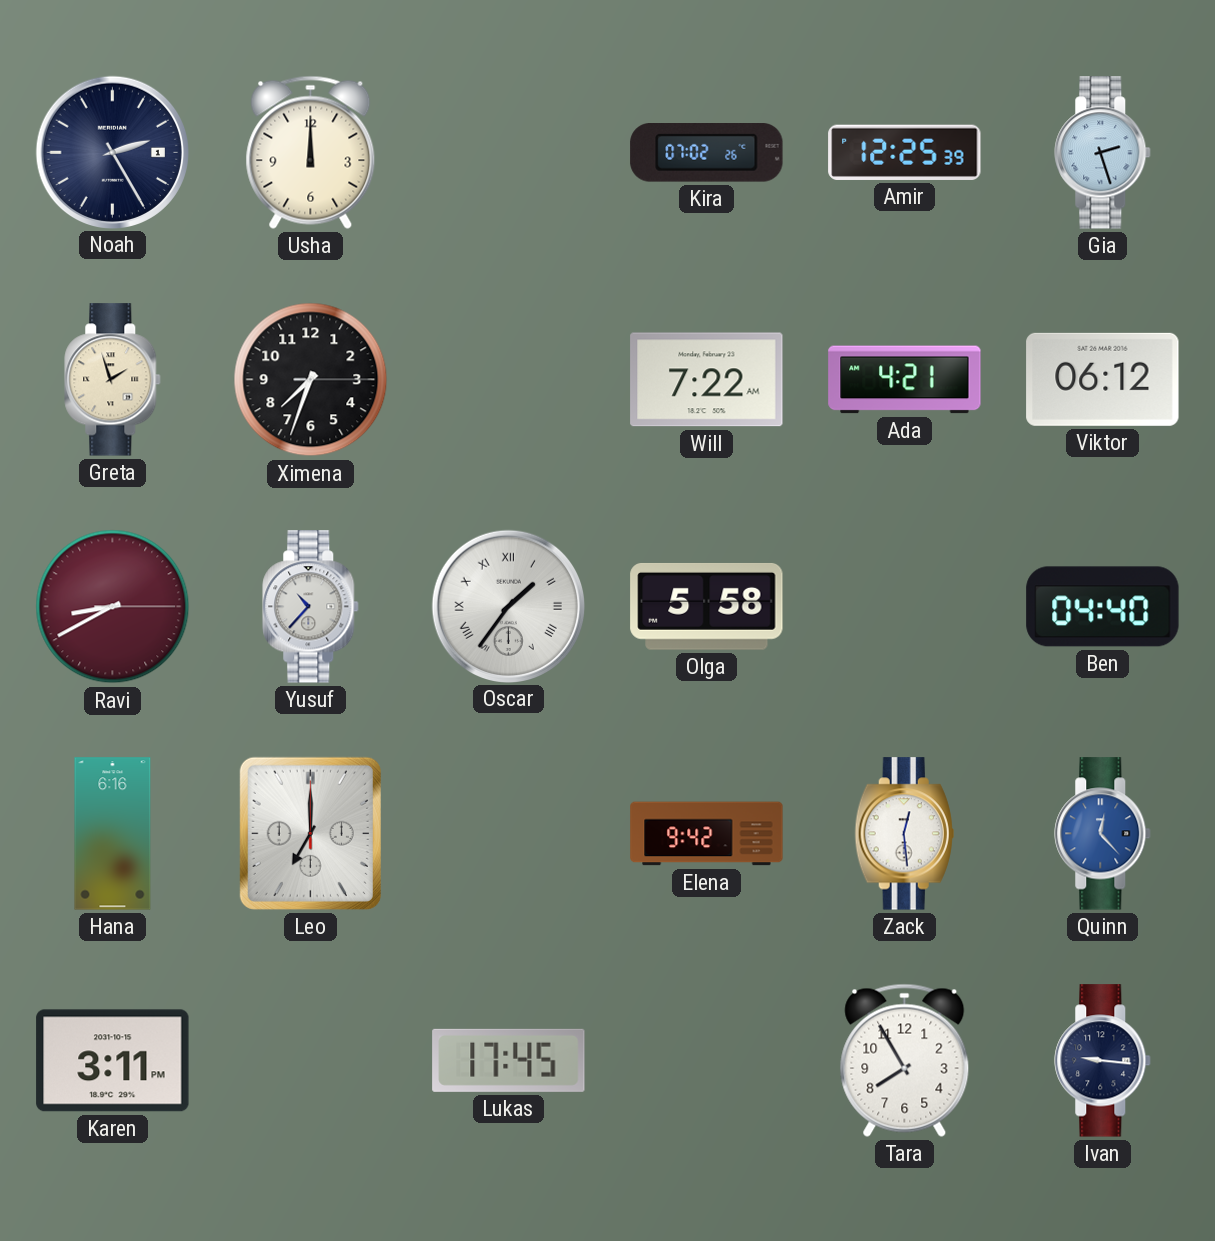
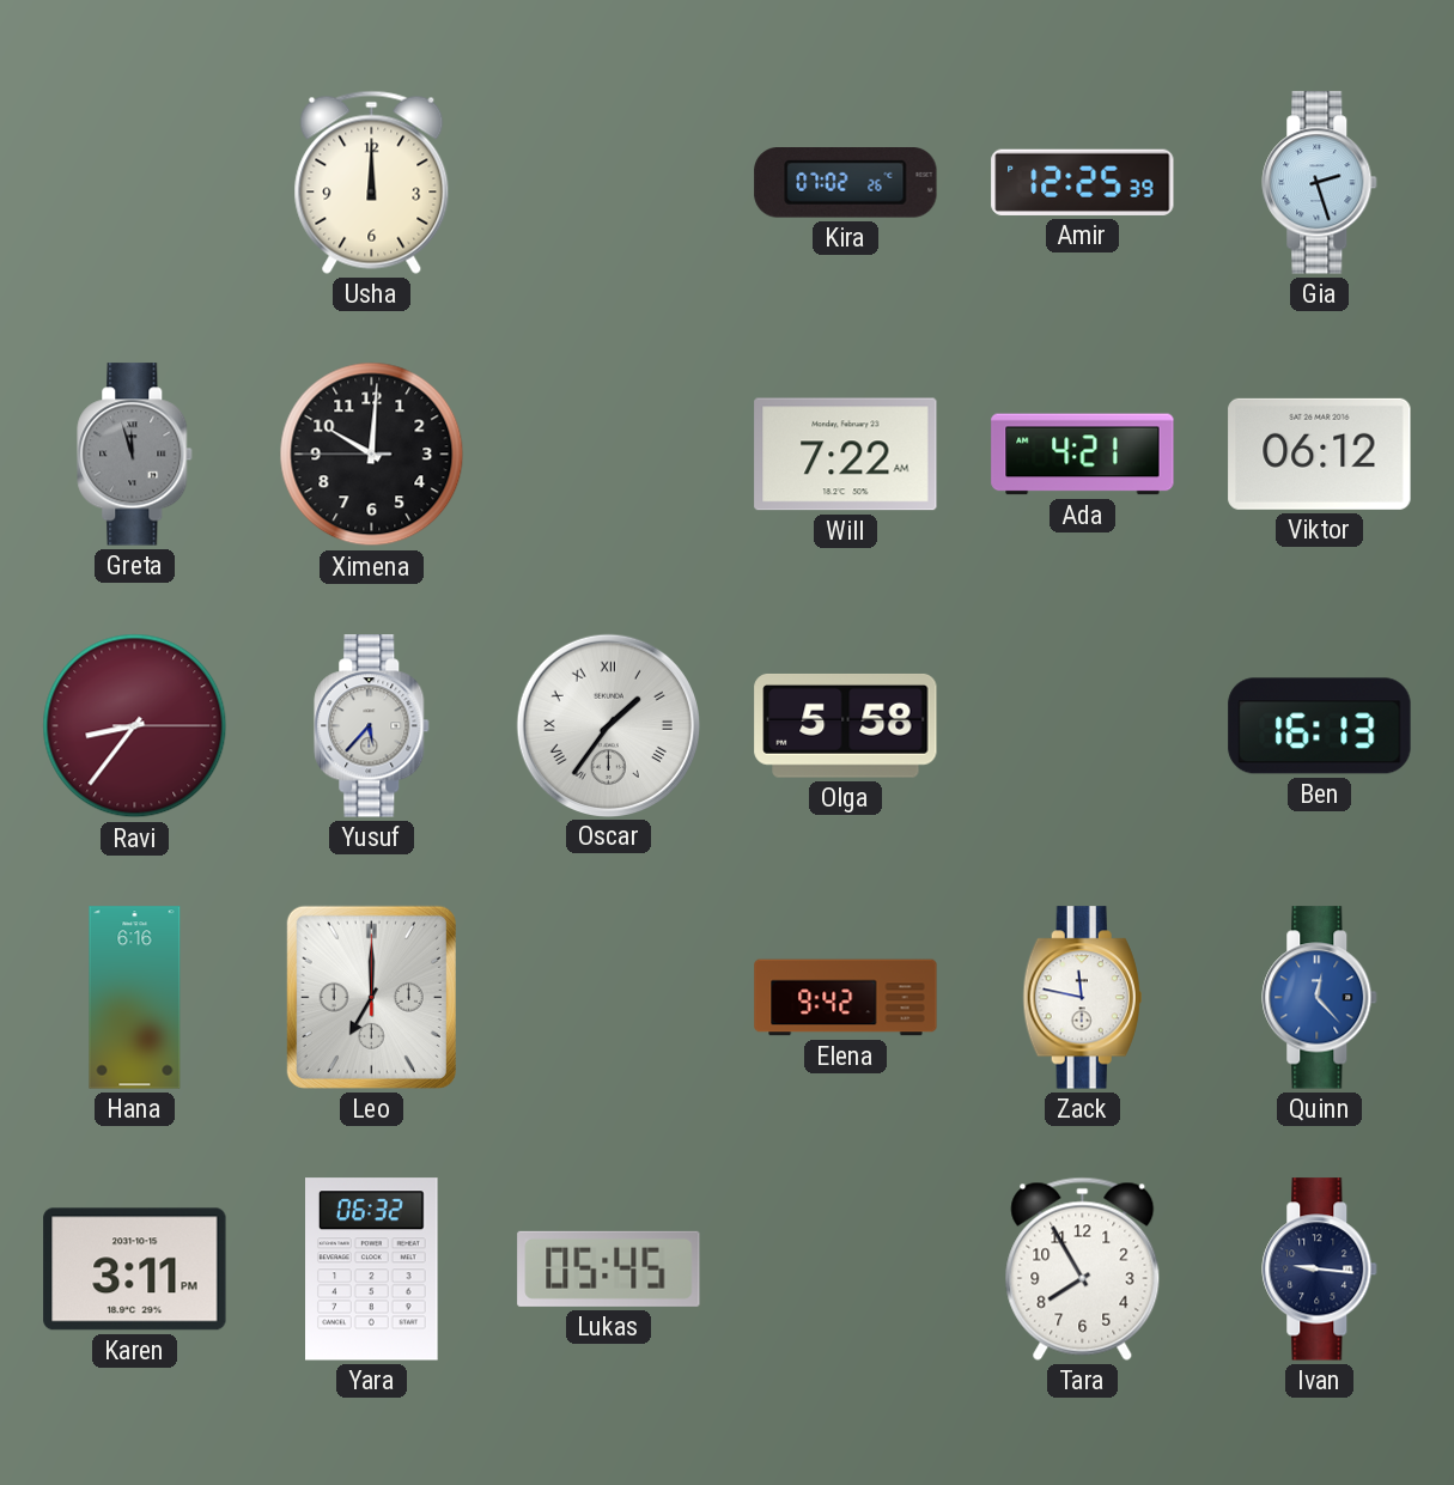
Noah: 2:25 -> none (112, 152)
Greta: 1:57 -> 11:57 (135, 455)
Greta dial: cream -> grey (135, 455)
Ximena: 7:33 -> 10:00 (372, 455)
Ravi: 8:40 -> 8:36 (135, 726)
Yusuf: 10:37 -> 5:37 (372, 726)
Ben: 04:40 -> 16:13 (1320, 726)
Zack: 12:29 -> 11:47 (1082, 998)
Yara: none -> 06:32 (372, 1270)
Lukas: 17:45 -> 05:45 (609, 1268)
